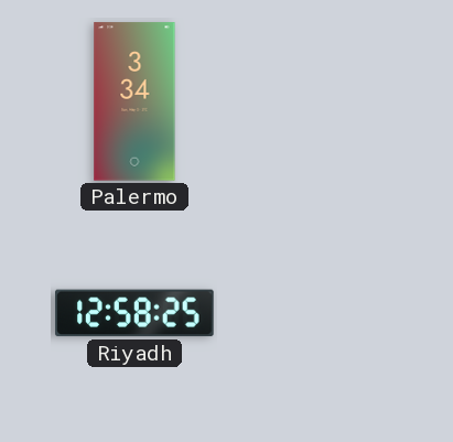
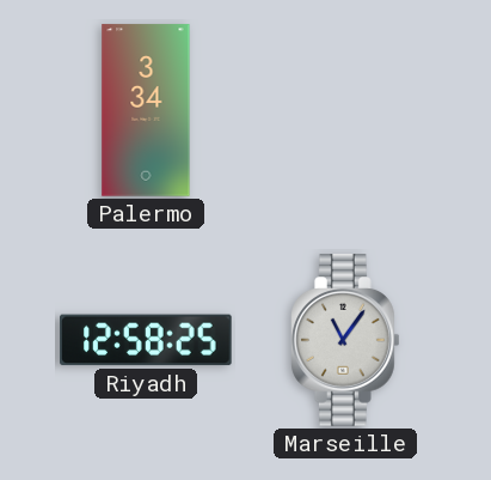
Marseille: none -> 11:06 (346, 340)
